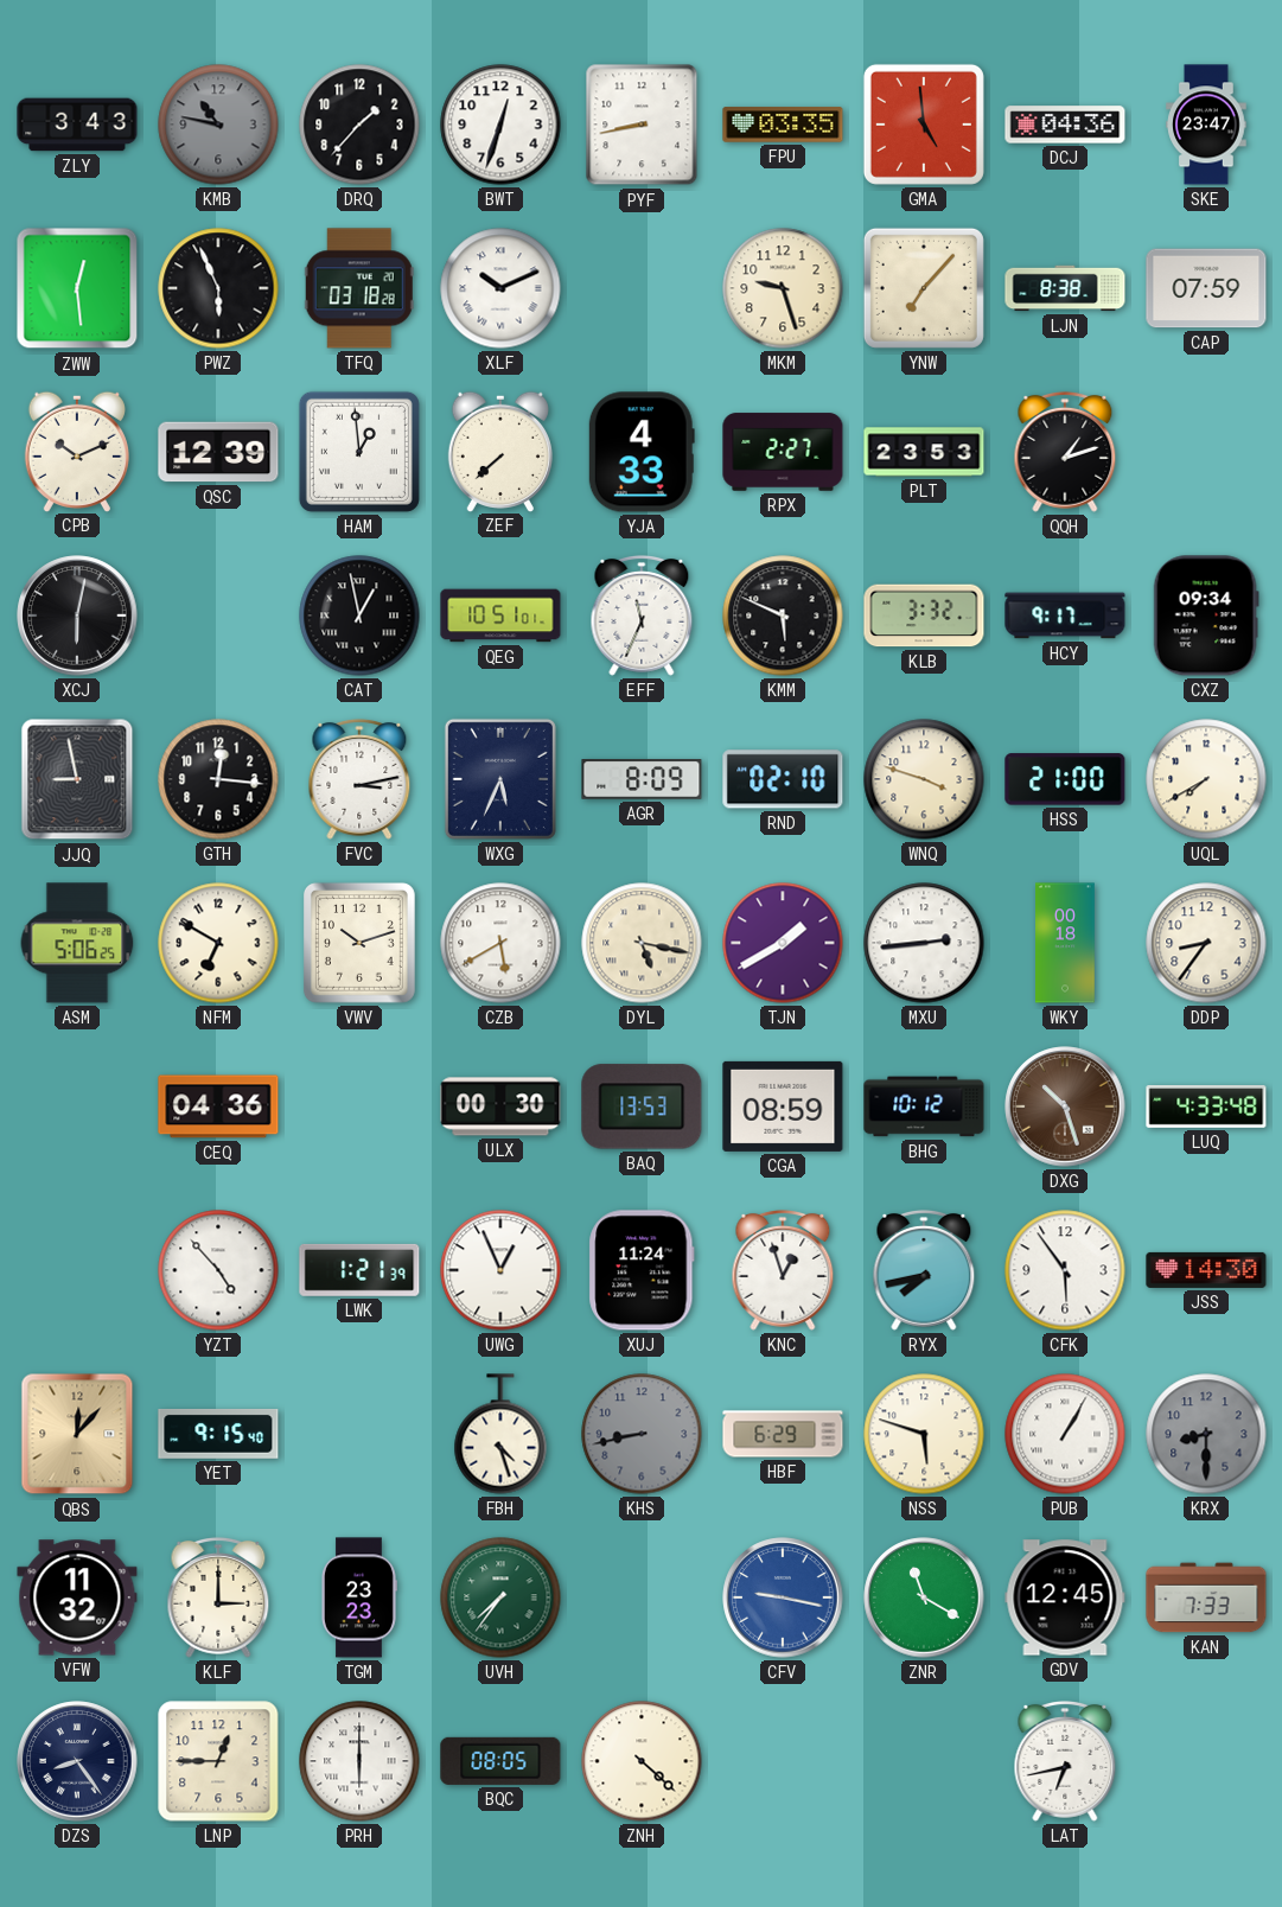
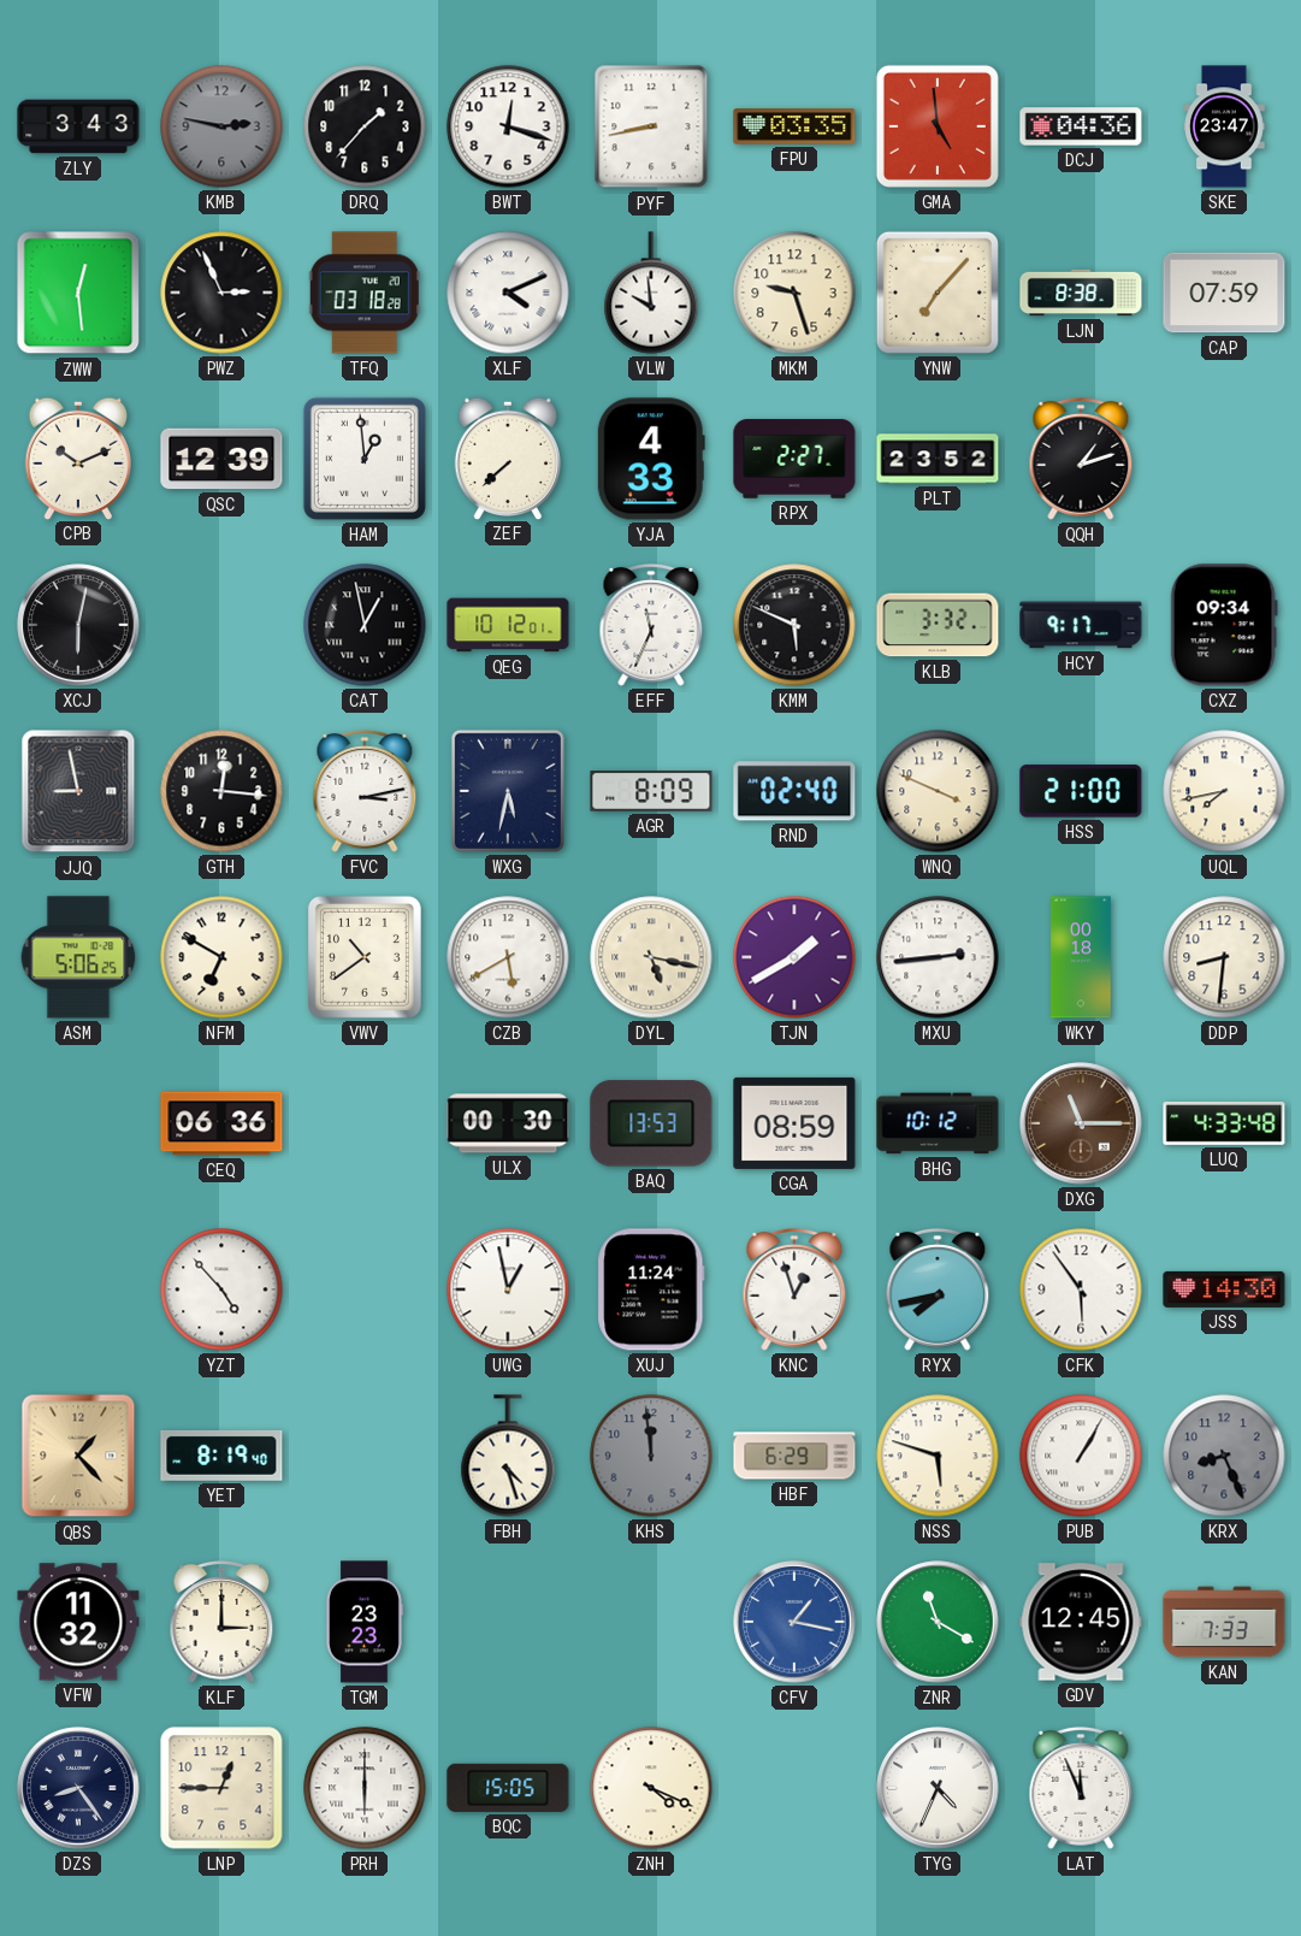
KMB: 10:47 -> 2:47 (221, 126)
BWT: 12:33 -> 12:18 (508, 126)
PWZ: 5:56 -> 2:56 (221, 293)
XLF: 10:11 -> 4:11 (508, 293)
VLW: none -> 9:59 (651, 293)
PLT: 23:53 -> 23:52 (938, 459)
QEG: 10:51 -> 10:12 (508, 625)
WXG: 5:34 -> 5:32 (508, 791)
RND: 02:10 -> 02:40 (794, 791)
WNQ: 3:48 -> 3:49 (938, 791)
UQL: 7:40 -> 7:43 (1224, 791)
VWV: 10:12 -> 10:39 (365, 957)
DDP: 8:36 -> 8:31 (1224, 957)
CEQ: 04:36 -> 06:36 (221, 1123)
DXG: 10:27 -> 11:15 (1081, 1123)
LWK: 1:21 -> none (359, 1270)
UWG: 12:56 -> 12:58 (508, 1289)
QBS: 12:07 -> 1:23 (78, 1456)
YET: 9:15 -> 8:19 (221, 1456)
KHS: 8:43 -> 11:59 (651, 1456)
KRX: 8:30 -> 8:26 (1224, 1456)
UVH: 7:36 -> none (500, 1597)
CFV: 9:17 -> 1:17 (794, 1622)
BQC: 08:05 -> 15:05 (508, 1788)
ZNH: 4:22 -> 4:19 (651, 1788)
TYG: none -> 4:34 (938, 1788)
LAT: 6:43 -> 11:56 (1081, 1788)
